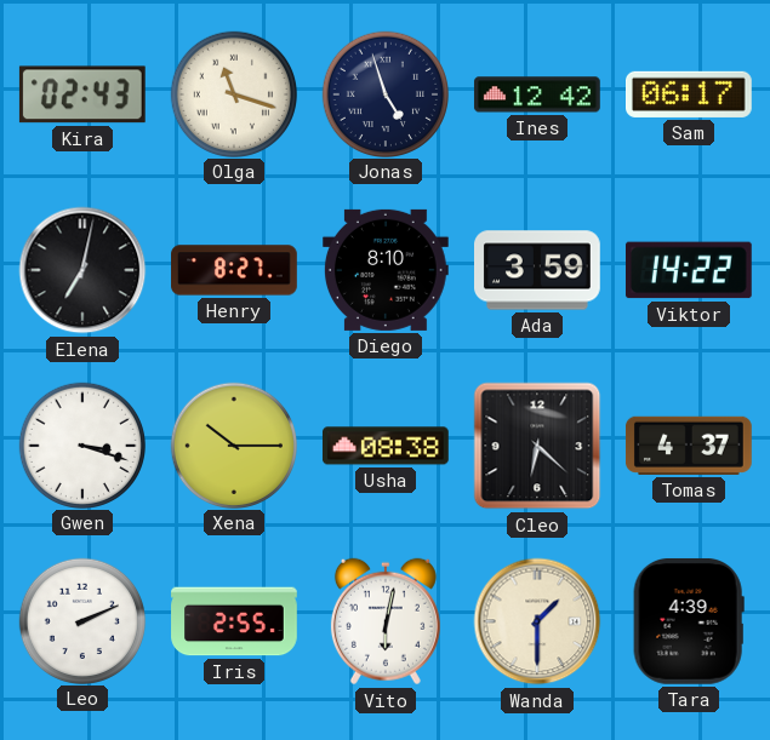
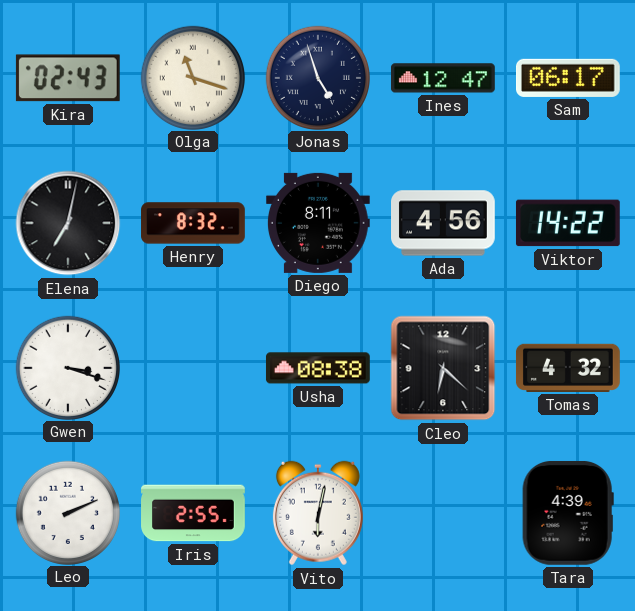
Ines: 12:42 -> 12:47 (443, 78)
Henry: 8:27 -> 8:32 (193, 223)
Diego: 8:10 -> 8:11 (319, 223)
Ada: 3:59 -> 4:56 (444, 223)
Xena: 10:15 -> none (233, 444)
Tomas: 4:37 -> 4:32 (568, 368)
Wanda: 1:30 -> none (537, 621)
